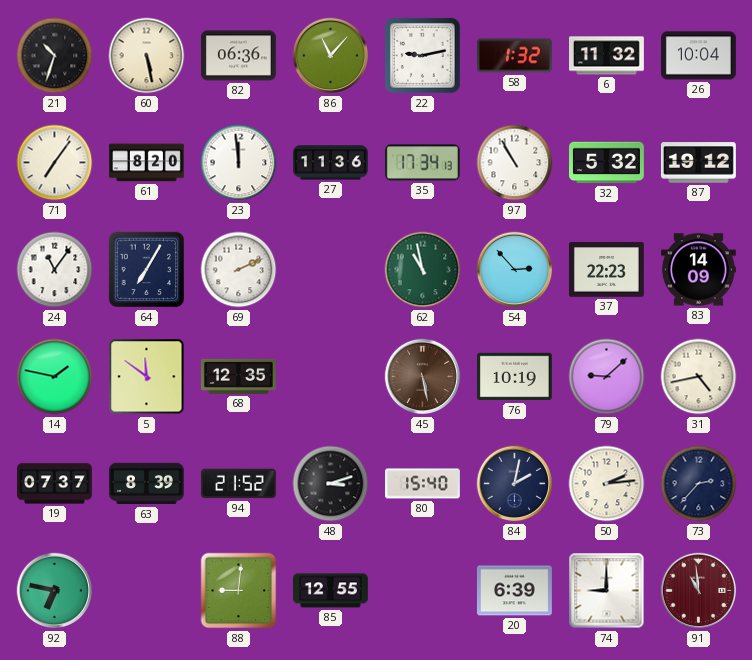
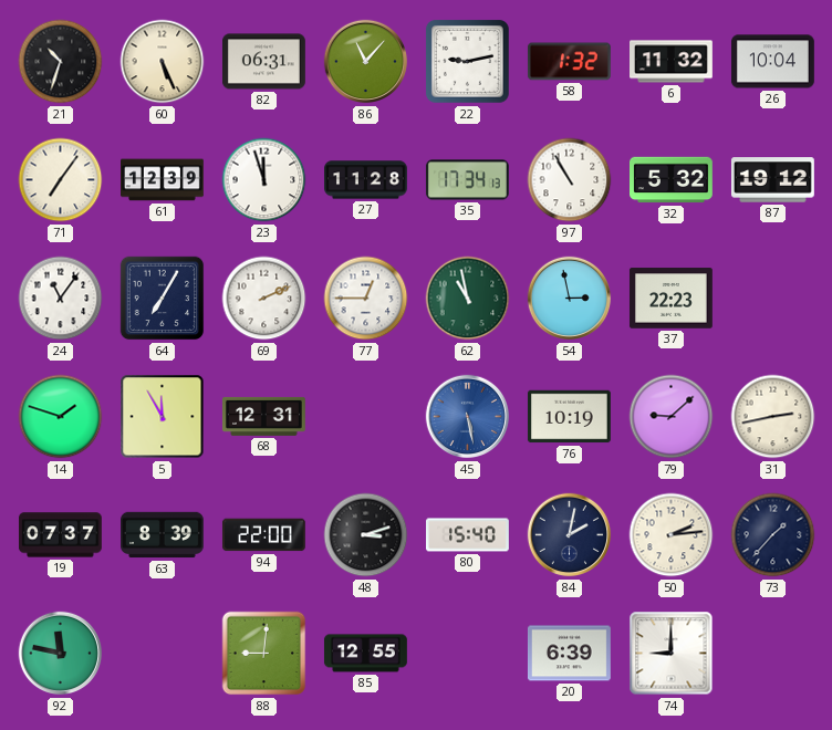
60: 5:28 -> 5:26 (163, 62)
82: 06:36 -> 06:31 (263, 62)
61: 8:20 -> 12:39 (163, 180)
23: 11:59 -> 11:57 (264, 180)
27: 11:36 -> 11:28 (366, 180)
77: none -> 12:45 (366, 299)
54: 2:53 -> 2:58 (570, 299)
83: 14:09 -> none (699, 270)
14: 1:47 -> 1:48 (61, 417)
5: 11:51 -> 11:55 (163, 417)
68: 12:35 -> 12:31 (263, 416)
45 dial: brown -> blue (468, 417)
31: 4:43 -> 2:43 (773, 417)
94: 21:52 -> 22:00 (263, 535)
73: 2:37 -> 1:37 (773, 535)
92: 6:47 -> 11:47 (61, 654)
91: 10:59 -> none (699, 591)
